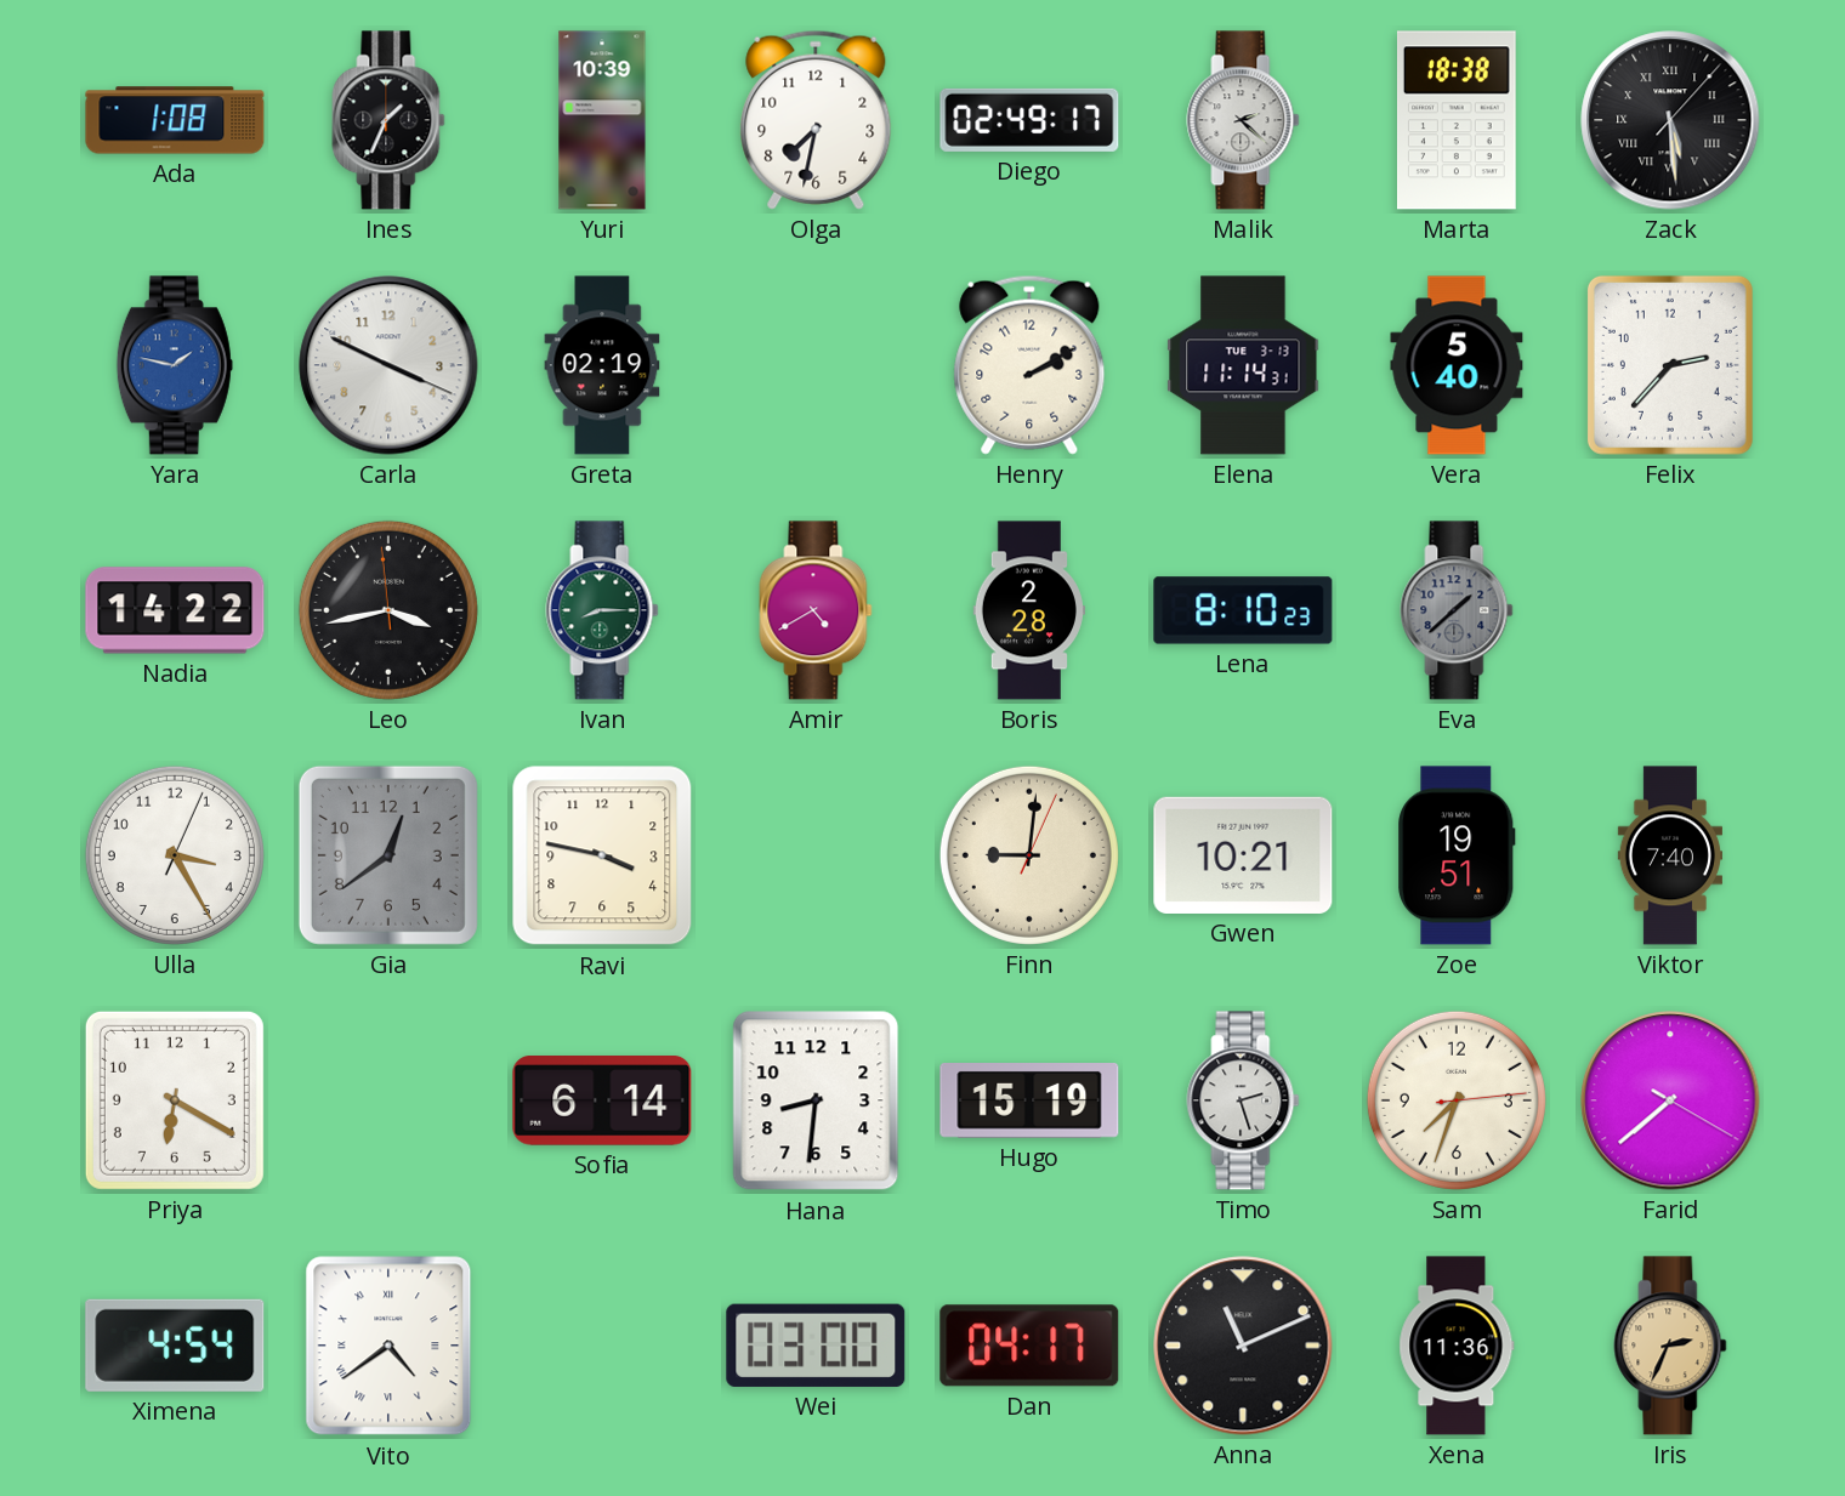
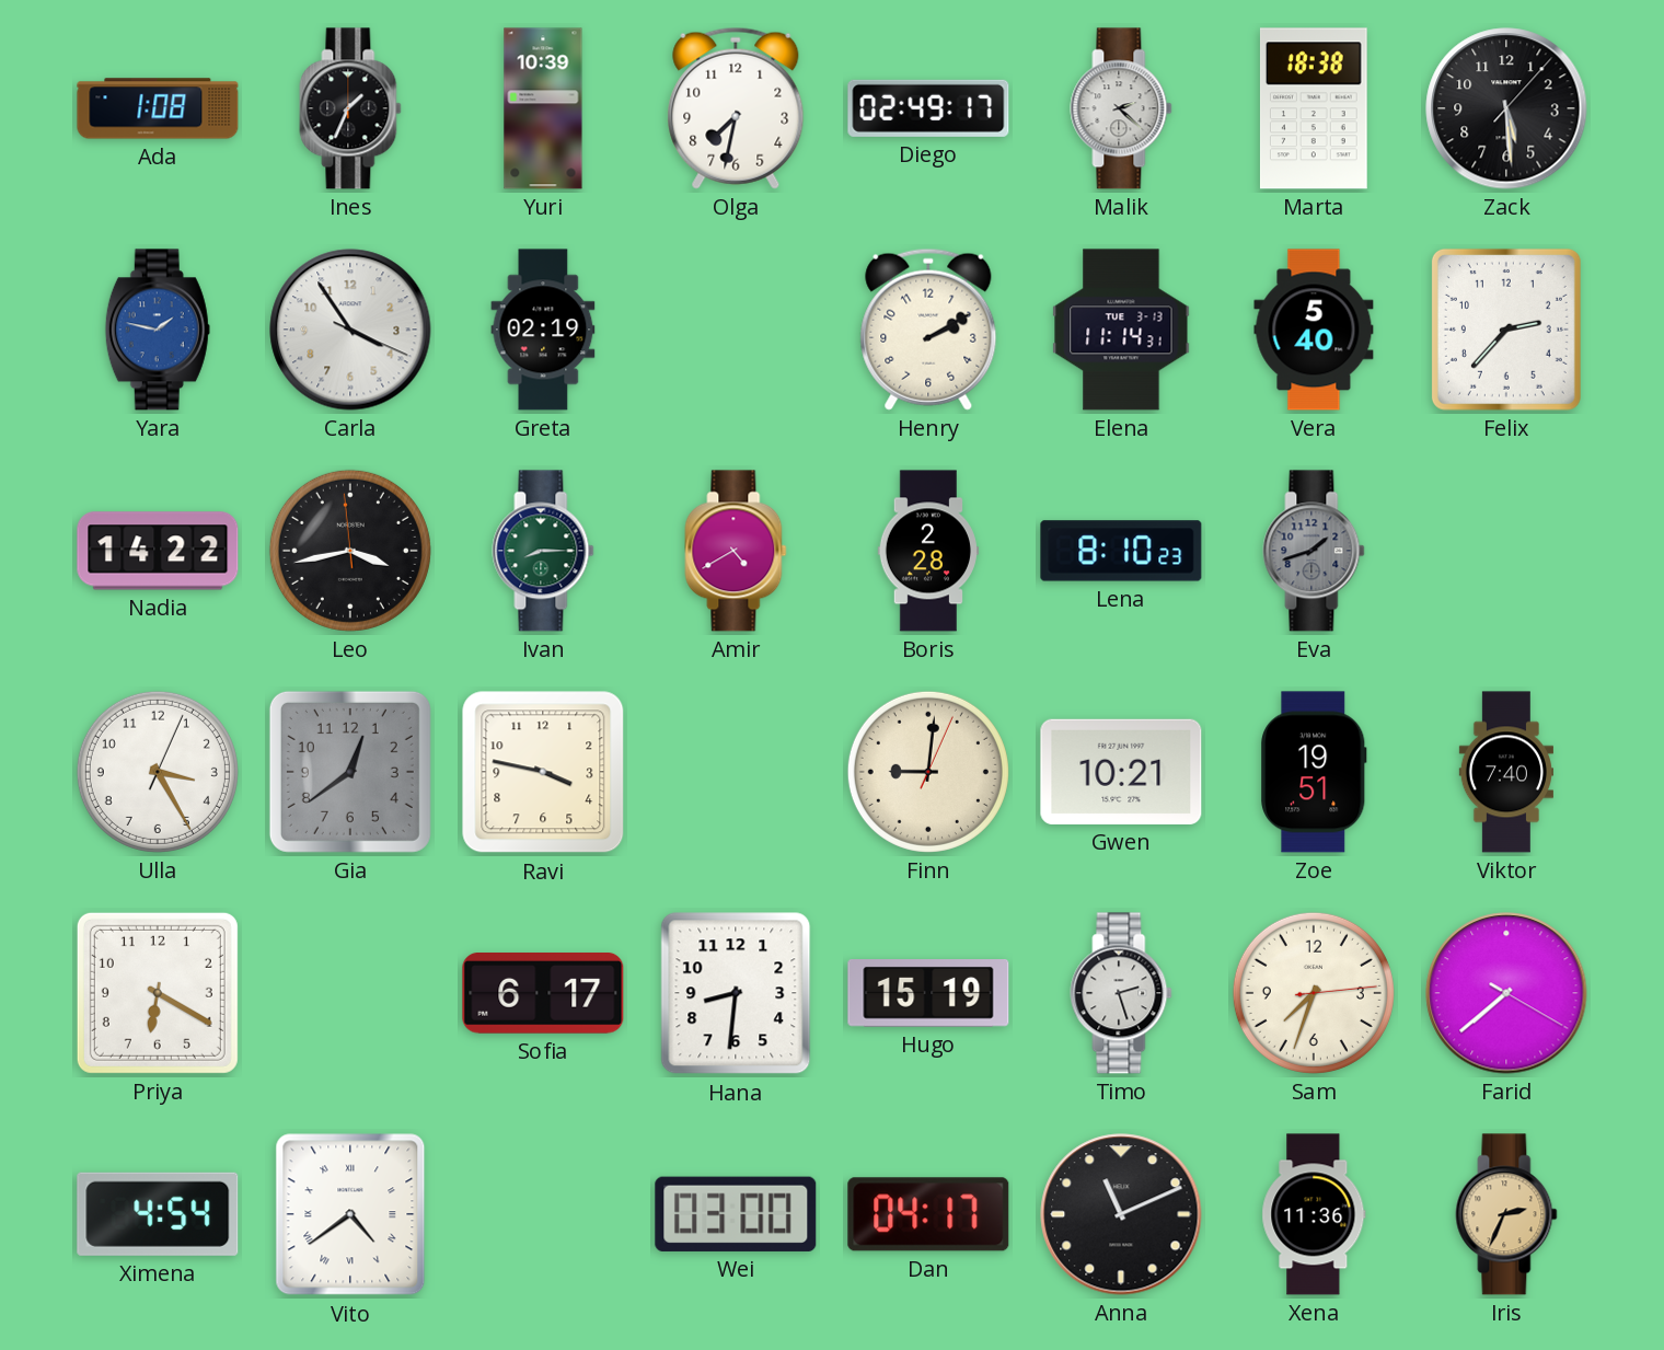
Zack numerals: Roman -> Arabic (1506, 108)
Carla: 3:49 -> 3:54 (350, 330)
Eva: 1:38 -> 1:42 (1314, 551)
Sofia: 6:14 -> 6:17 (543, 994)
